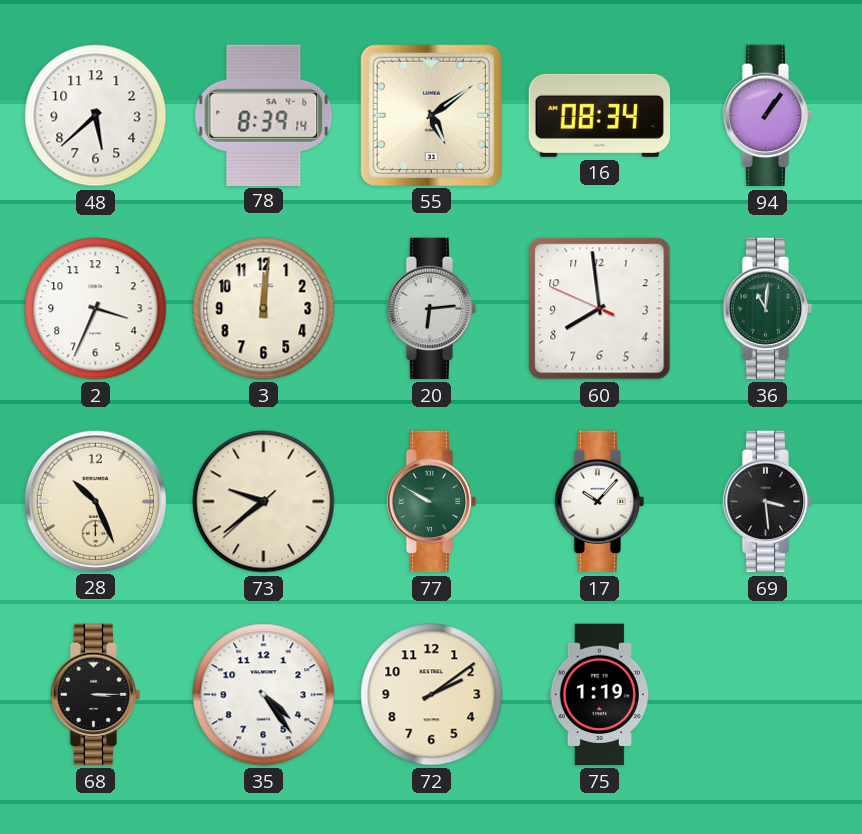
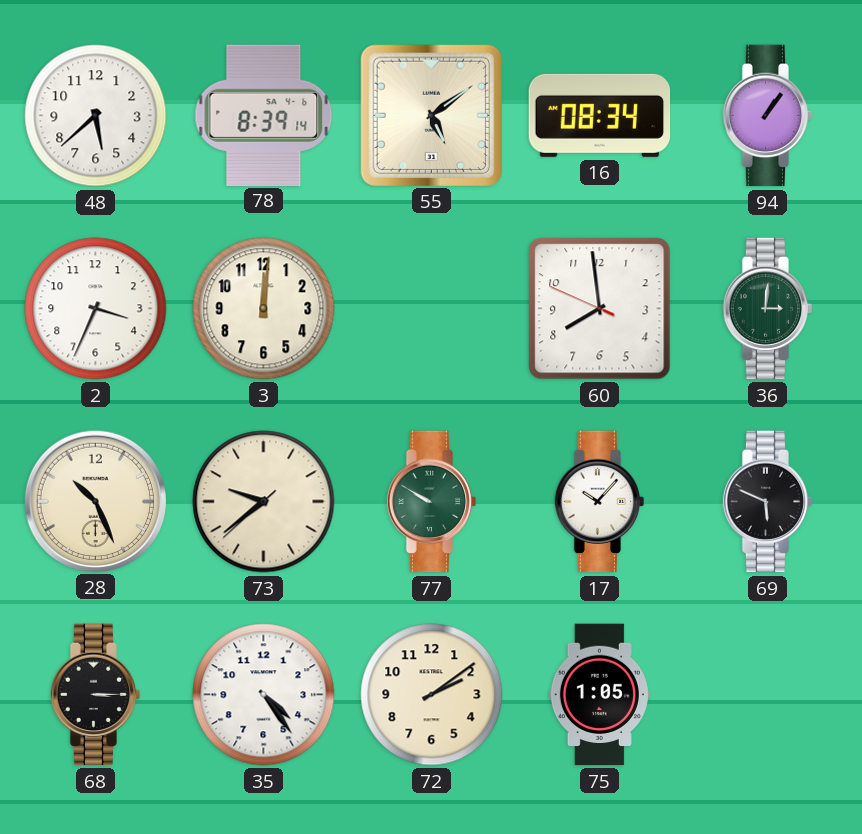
20: 6:14 -> none (432, 309)
36: 11:01 -> 3:01 (768, 309)
69: 3:29 -> 5:49 (768, 502)
75: 1:19 -> 1:05 (599, 695)
